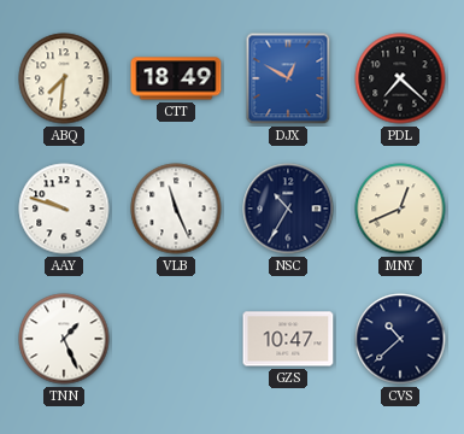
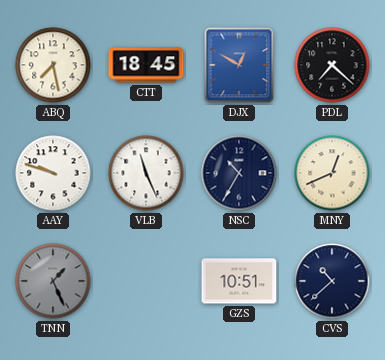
ABQ: 7:31 -> 7:28 (53, 65)
CTT: 18:49 -> 18:45 (146, 65)
TNN dial: white -> grey (53, 281)
GZS: 10:47 -> 10:51 (239, 281)
